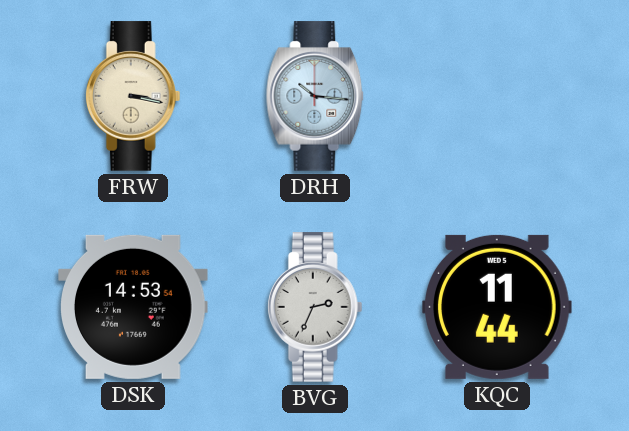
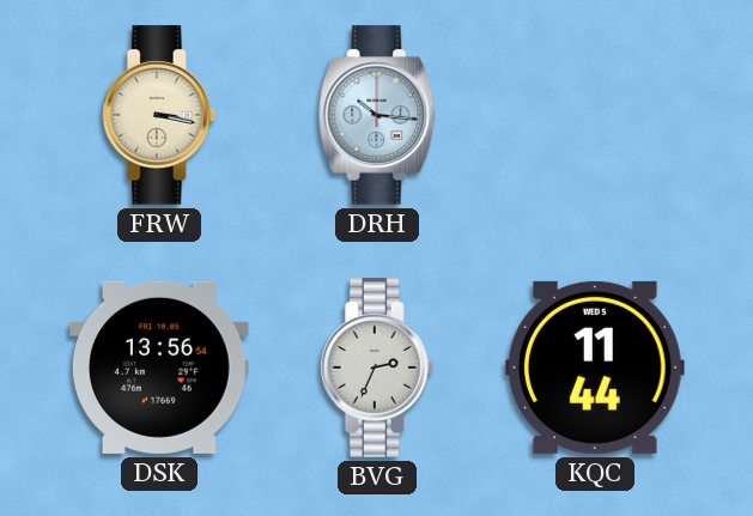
DSK: 14:53 -> 13:56 (159, 368)
